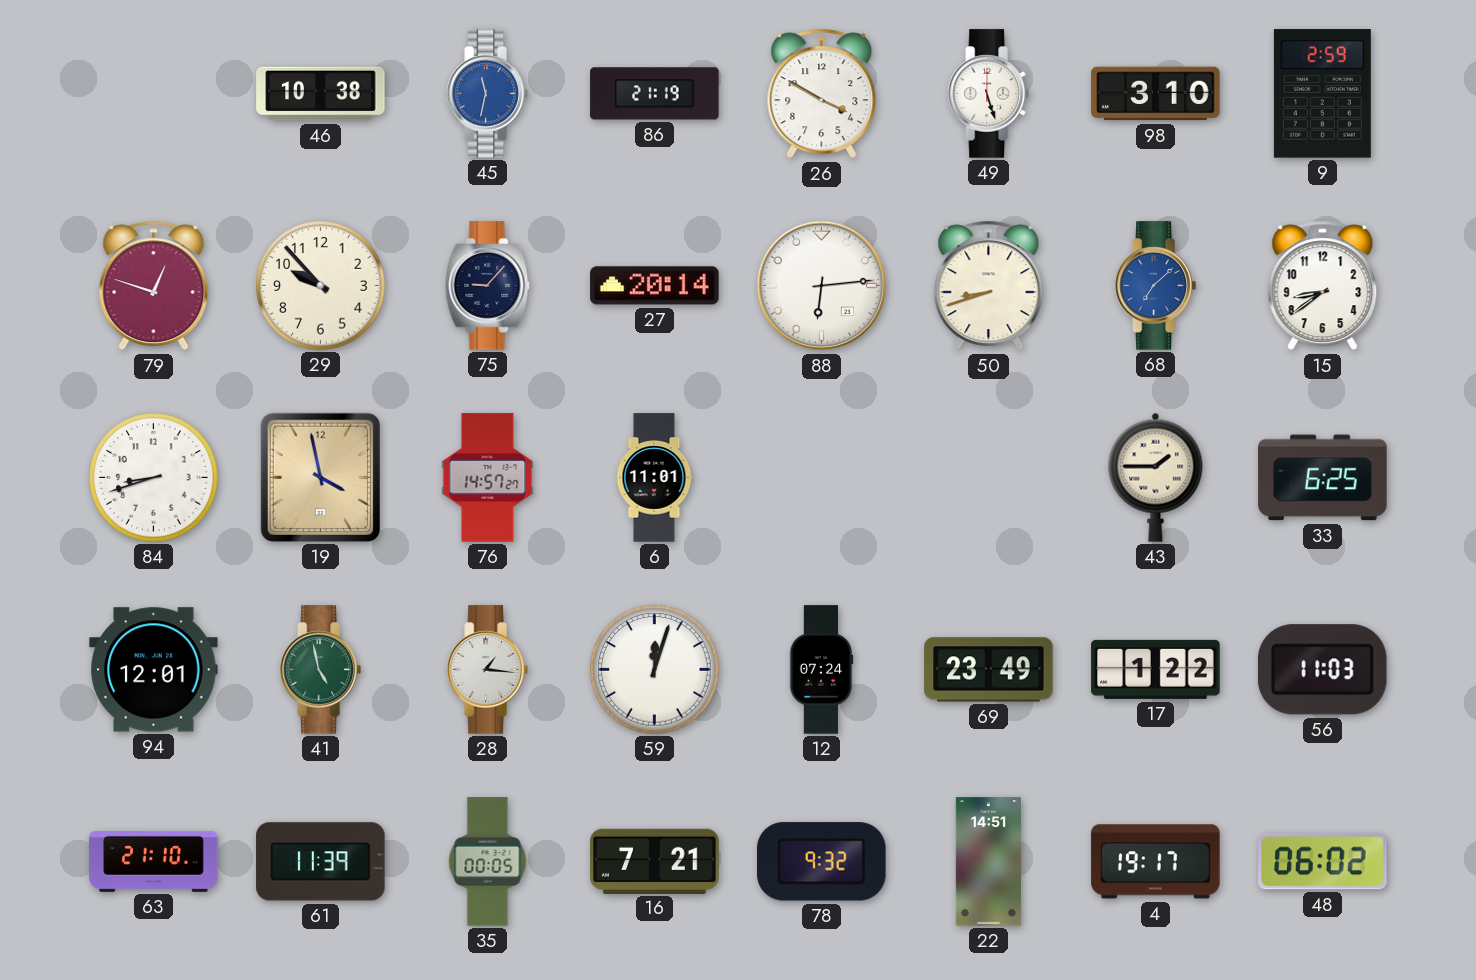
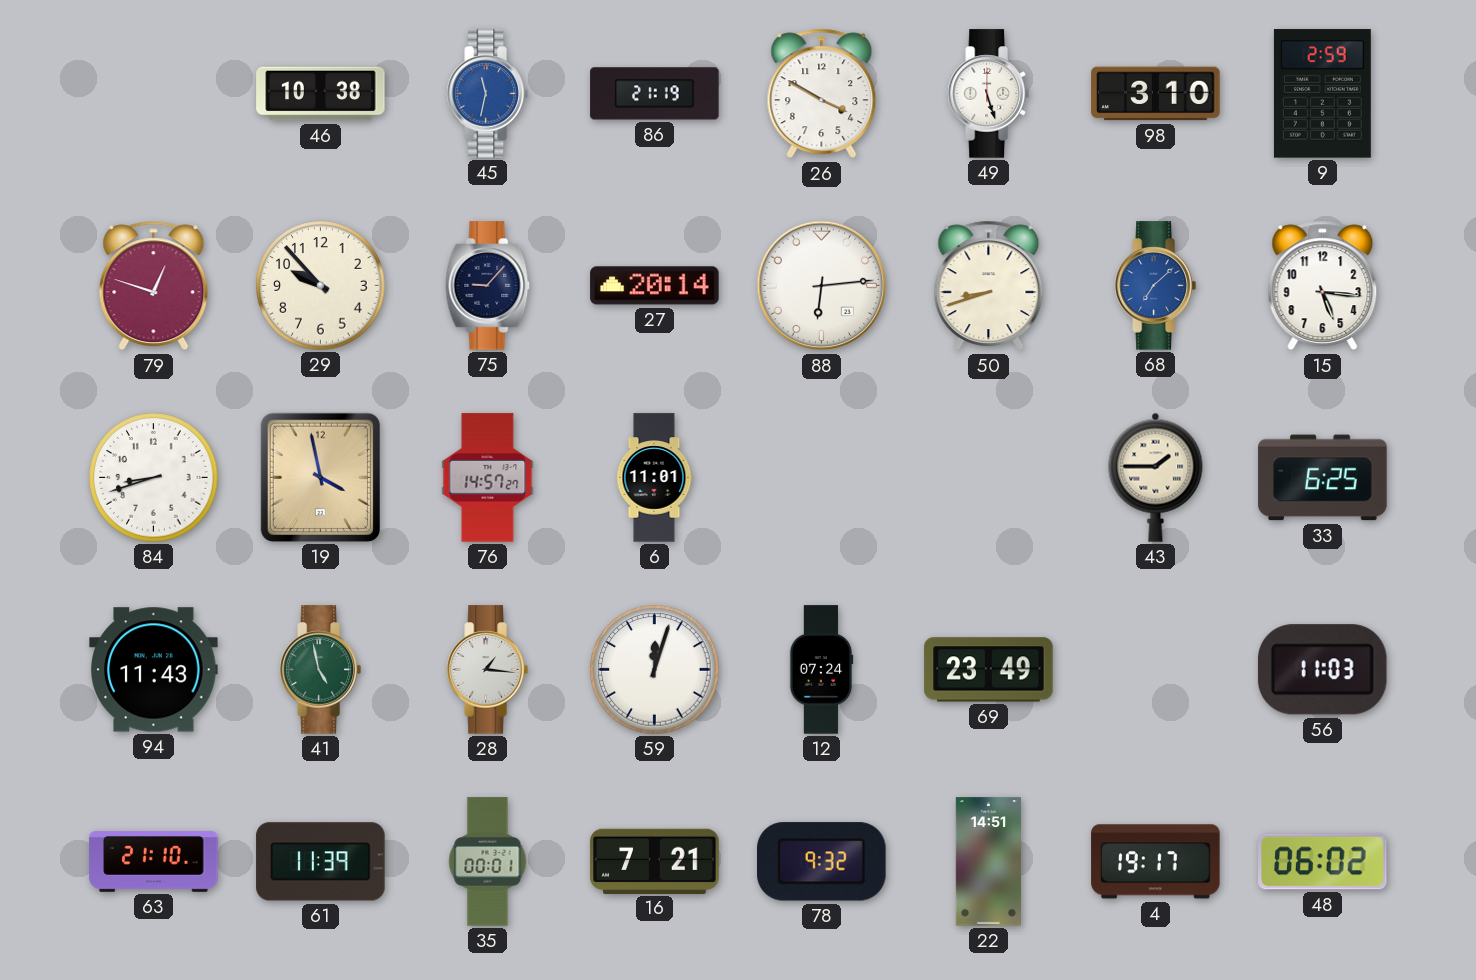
15: 8:39 -> 5:16 (1323, 286)
94: 12:01 -> 11:43 (154, 670)
17: 1:22 -> none (1156, 669)
35: 00:05 -> 00:01 (488, 862)
